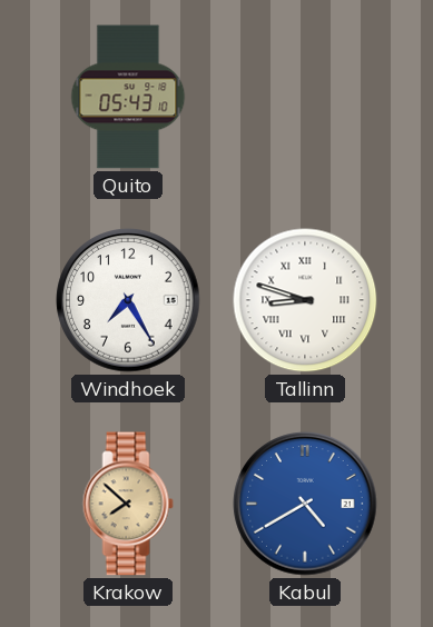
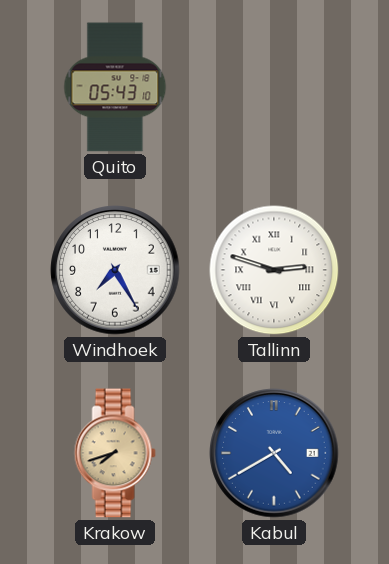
Tallinn: 8:48 -> 2:48 (274, 270)
Krakow: 7:52 -> 7:42 (115, 453)
